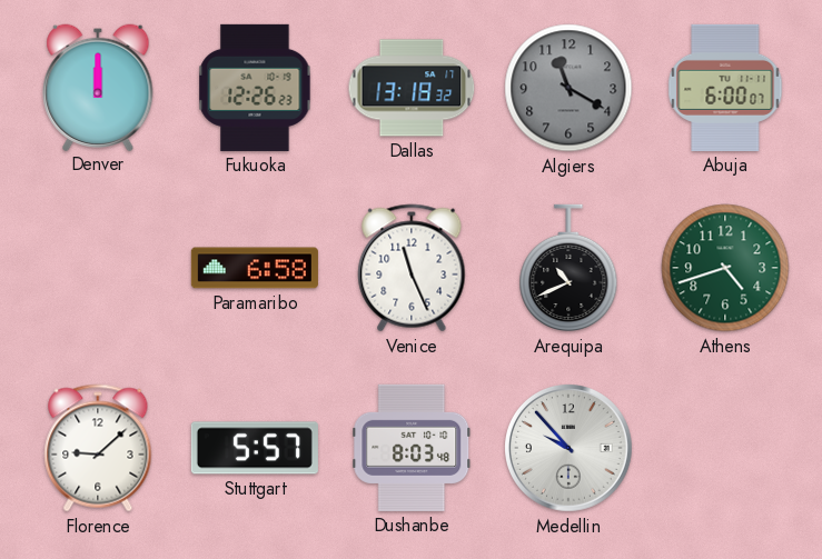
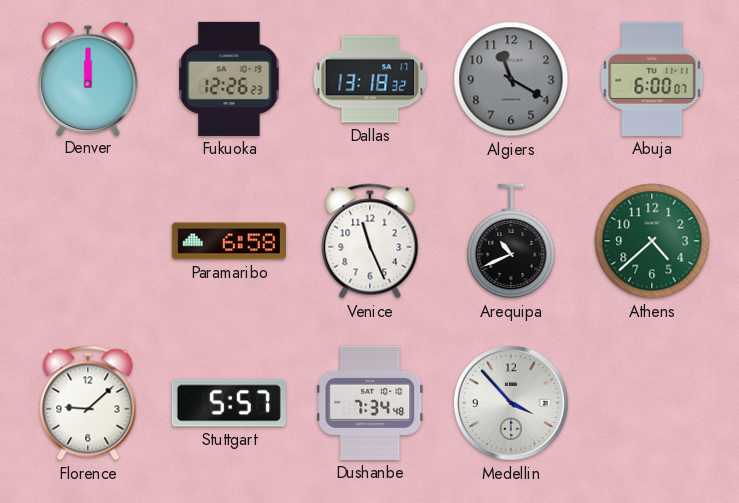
Athens: 4:42 -> 4:38 (652, 241)
Dushanbe: 8:03 -> 7:34 (370, 403)
Medellin: 9:53 -> 3:53 (512, 404)
